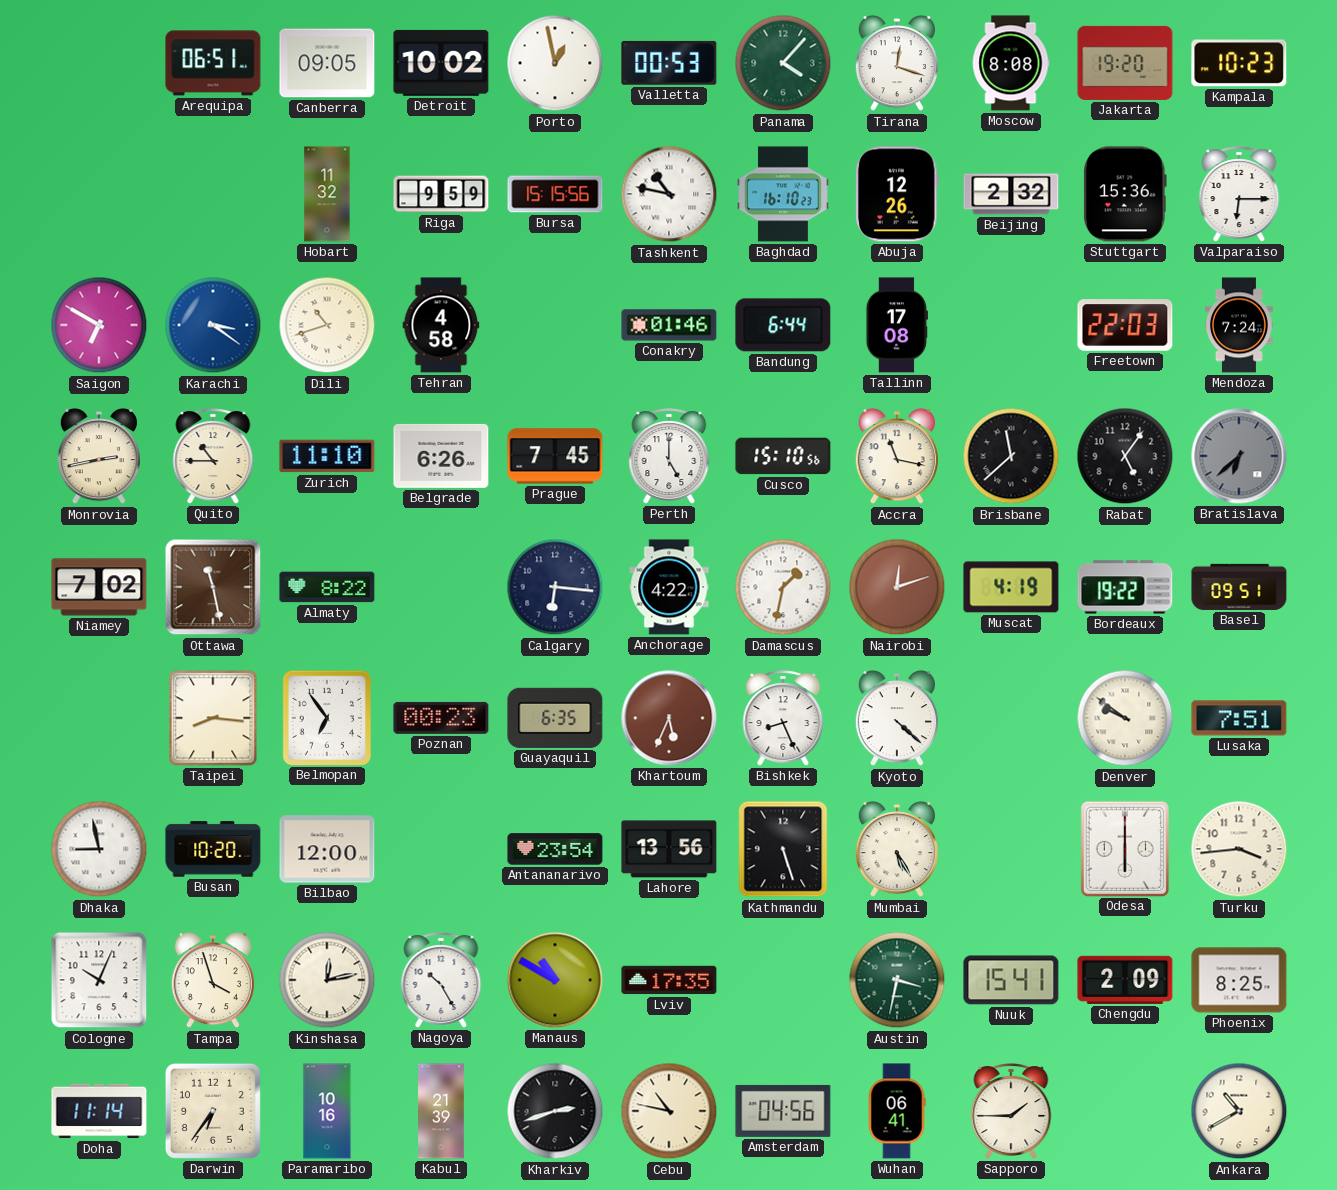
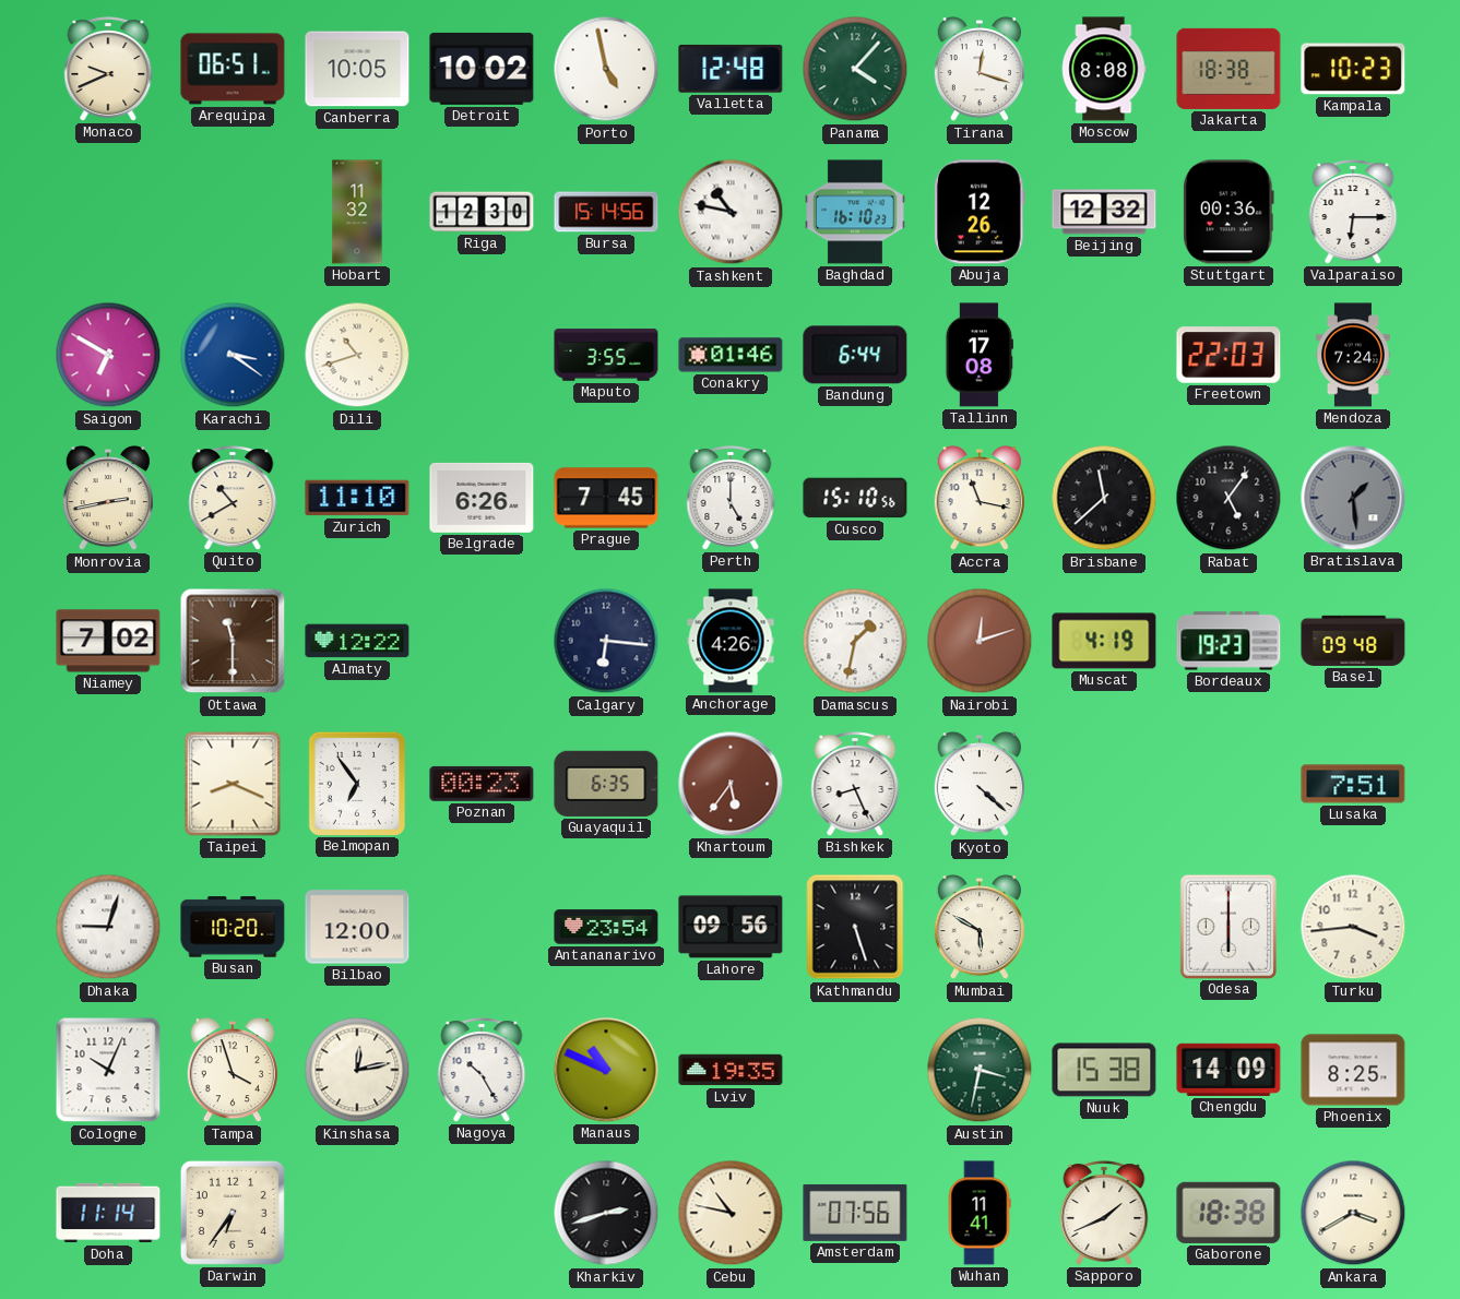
Monaco: none -> 9:41 (108, 69)
Canberra: 09:05 -> 10:05 (357, 69)
Porto: 12:58 -> 4:58 (606, 69)
Valletta: 00:53 -> 12:48 (731, 69)
Jakarta: 19:20 -> 18:38 (1228, 69)
Riga: 9:59 -> 12:30 (482, 212)
Bursa: 15:15 -> 15:14 (606, 212)
Beijing: 2:32 -> 12:32 (1104, 212)
Stuttgart: 15:36 -> 00:36 (1228, 212)
Tehran: 4:58 -> none (441, 325)
Maputo: none -> 3:55 (606, 355)
Quito: 10:45 -> 10:40 (233, 498)
Bratislava: 6:38 -> 1:29 (1353, 498)
Ottawa: 11:28 -> 11:30 (233, 641)
Almaty: 8:22 -> 12:22 (357, 641)
Anchorage: 4:22 -> 4:26 (731, 641)
Bordeaux: 19:22 -> 19:23 (1228, 641)
Basel: 09:51 -> 09:48 (1353, 641)
Taipei: 8:16 -> 8:19 (233, 784)
Khartoum: 5:34 -> 5:36 (731, 784)
Denver: 9:51 -> none (1125, 718)
Dhaka: 8:58 -> 9:03 (108, 927)
Lahore: 13:56 -> 09:56 (731, 927)
Mumbai: 5:25 -> 5:50 (980, 928)
Manaus: 10:50 -> 10:49 (606, 1070)
Lviv: 17:35 -> 19:35 (731, 1070)
Nuuk: 15:41 -> 15:38 (1104, 1070)
Chengdu: 2:09 -> 14:09 (1228, 1070)
Paramaribo: 10:16 -> none (327, 1111)
Kabul: 21:39 -> none (441, 1111)
Amsterdam: 04:56 -> 07:56 (855, 1213)
Wuhan: 06:41 -> 11:41 (980, 1213)
Sapporo: 1:45 -> 1:41 (1104, 1213)
Gaborone: none -> 18:38 (1228, 1213)
Ankara: 10:40 -> 3:40 (1353, 1213)
